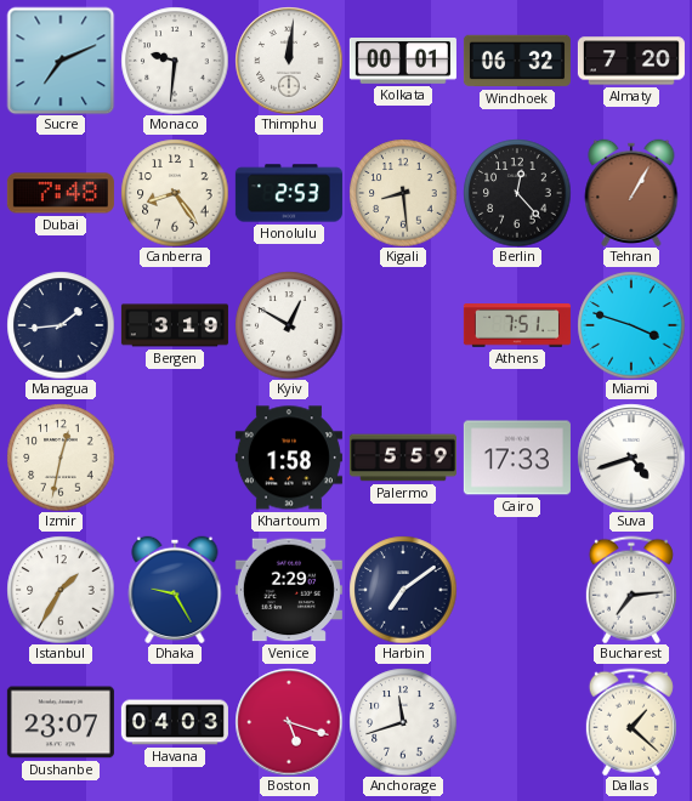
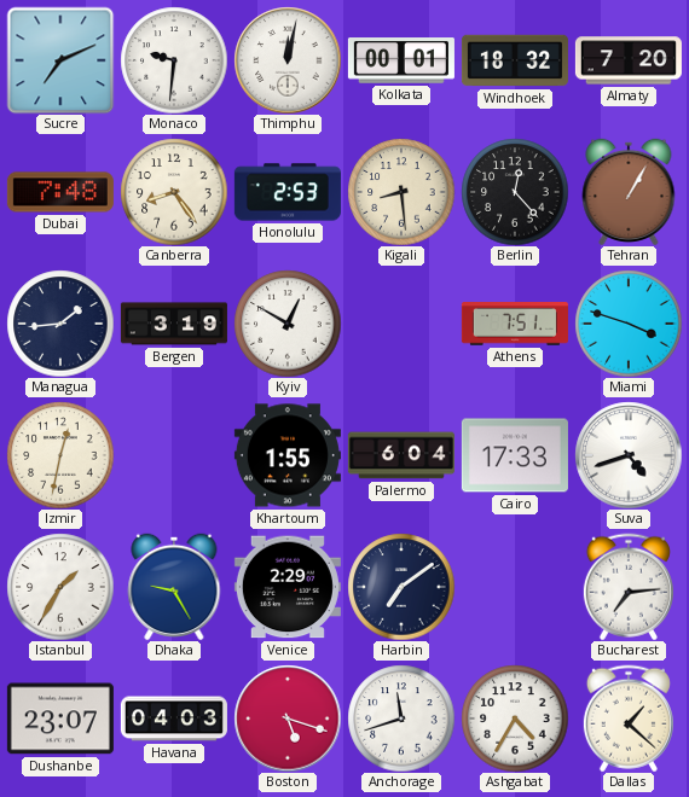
Thimphu: 12:01 -> 12:02 (288, 60)
Windhoek: 06:32 -> 18:32 (515, 60)
Khartoum: 1:58 -> 1:55 (288, 455)
Palermo: 5:59 -> 6:04 (401, 455)
Ashgabat: none -> 4:35 (515, 719)
